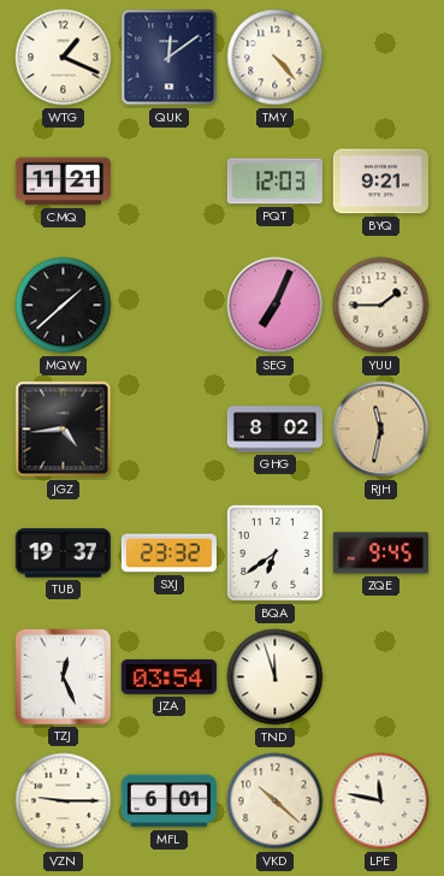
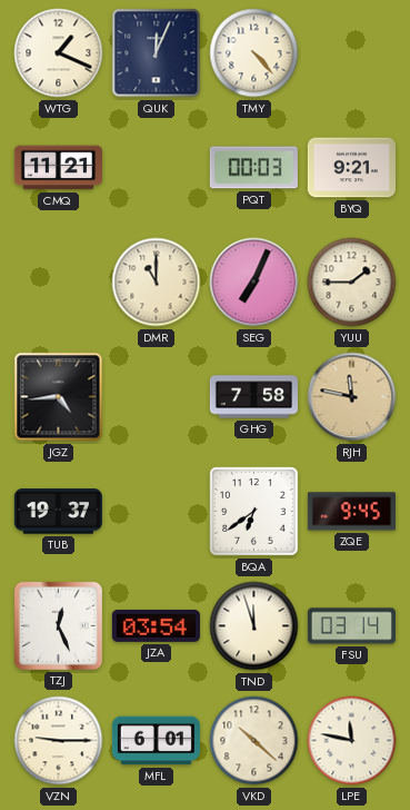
QUK: 12:09 -> 12:04 (157, 53)
PQT: 12:03 -> 00:03 (253, 168)
MQW: 1:38 -> none (64, 306)
DMR: none -> 11:00 (157, 283)
GHG: 8:02 -> 7:58 (253, 397)
RJH: 11:32 -> 11:47 (352, 397)
SXJ: 23:32 -> none (168, 554)
FSU: none -> 03:14 (351, 626)
